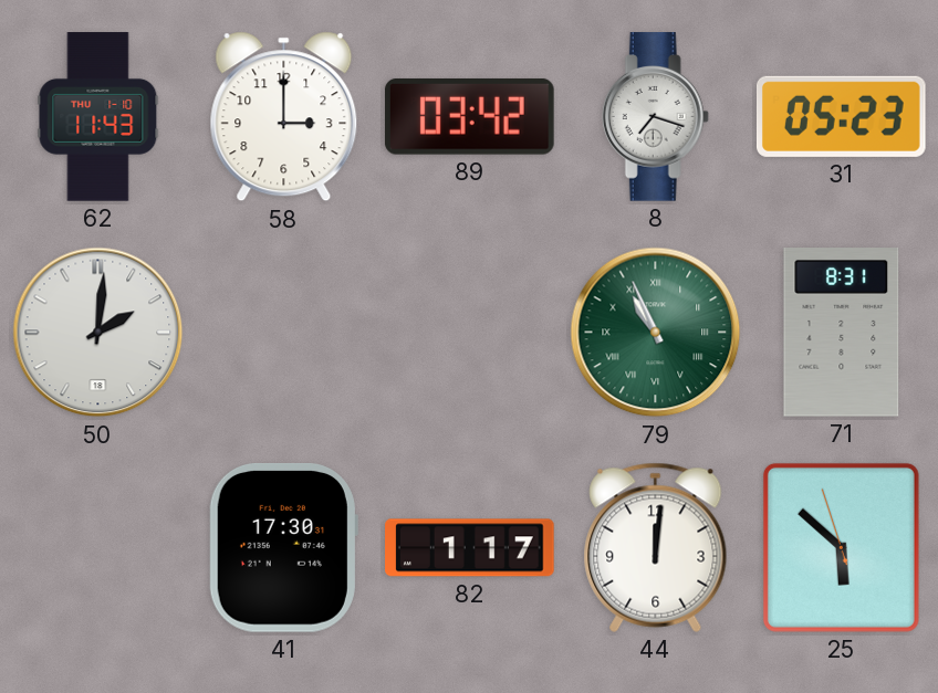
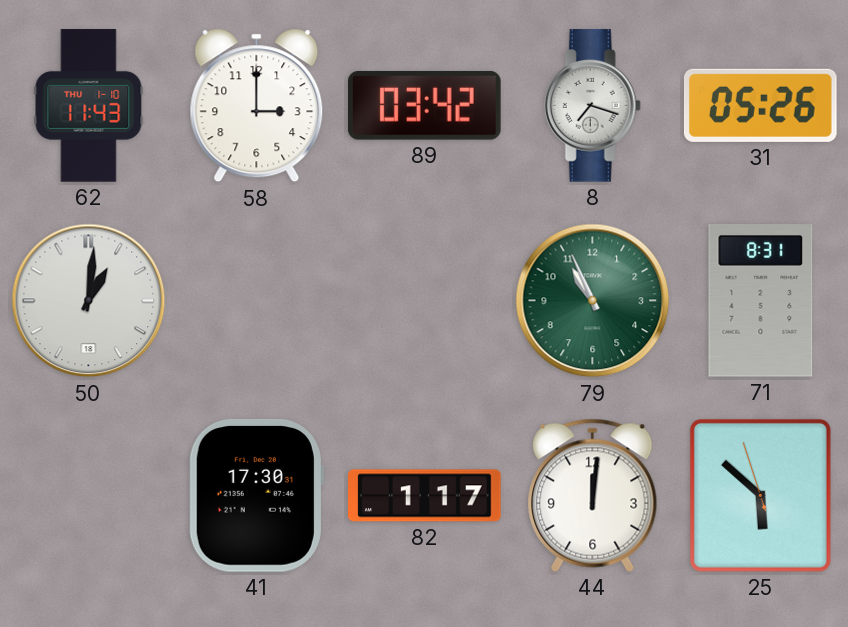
31: 05:23 -> 05:26 (760, 105)
50: 2:01 -> 1:01 (89, 301)
79 numerals: Roman -> Arabic (593, 301)
